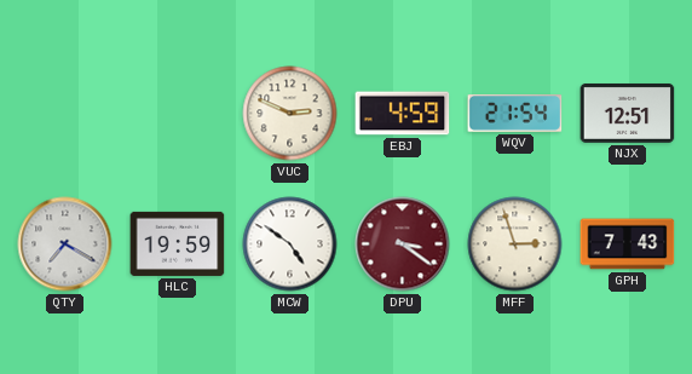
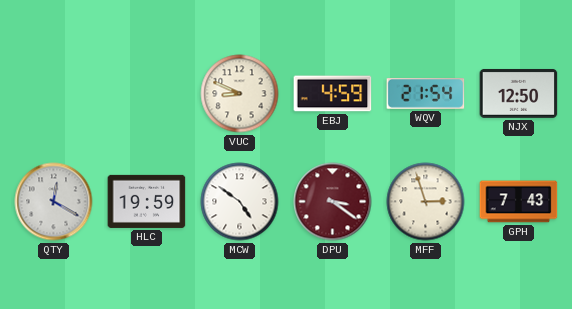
VUC: 2:49 -> 8:49 (240, 94)
NJX: 12:51 -> 12:50 (519, 93)
QTY: 7:20 -> 12:20 (54, 202)
